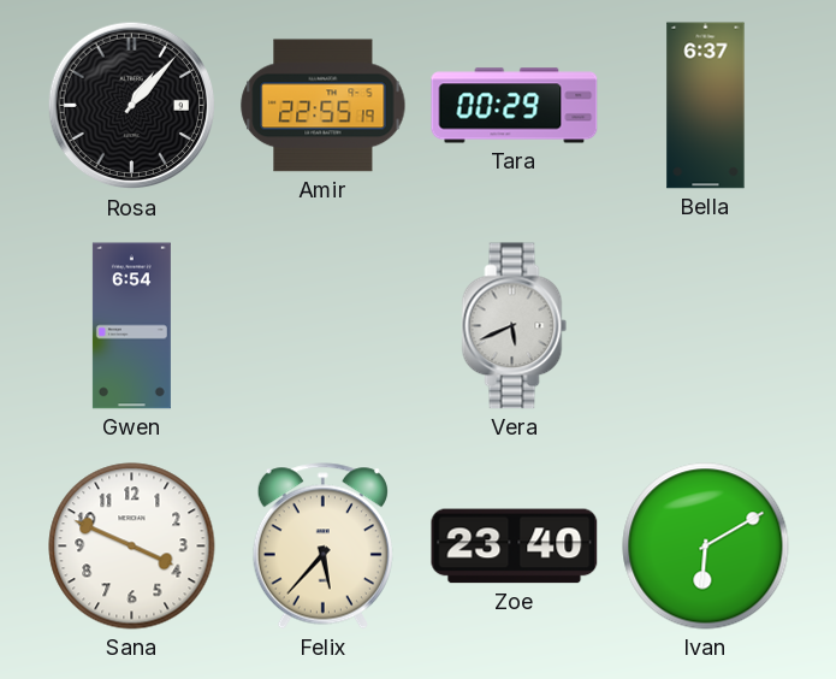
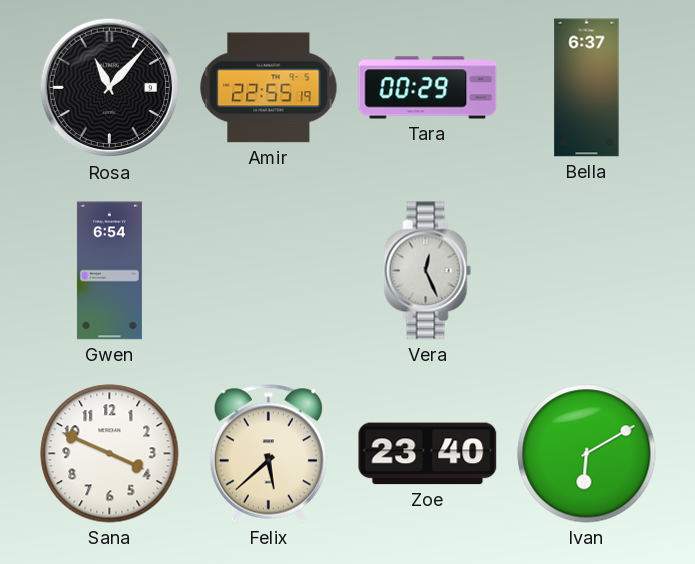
Rosa: 1:07 -> 11:07 (110, 88)
Vera: 5:41 -> 12:26 (428, 271)
Felix: 5:37 -> 5:38 (268, 454)
